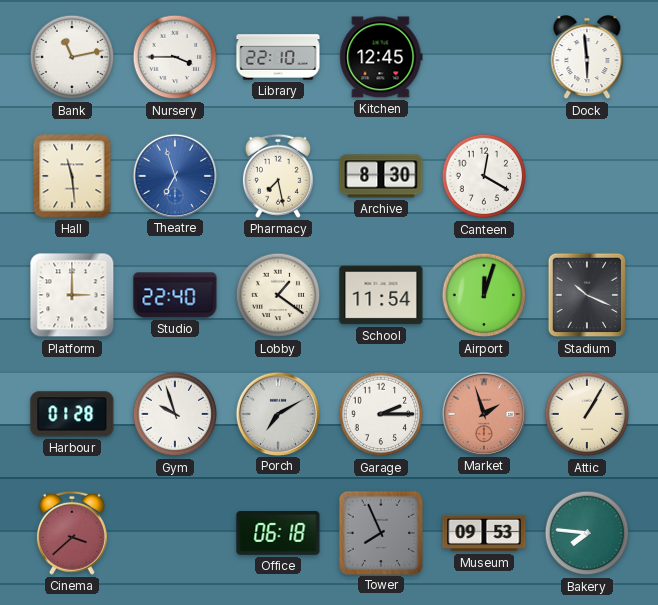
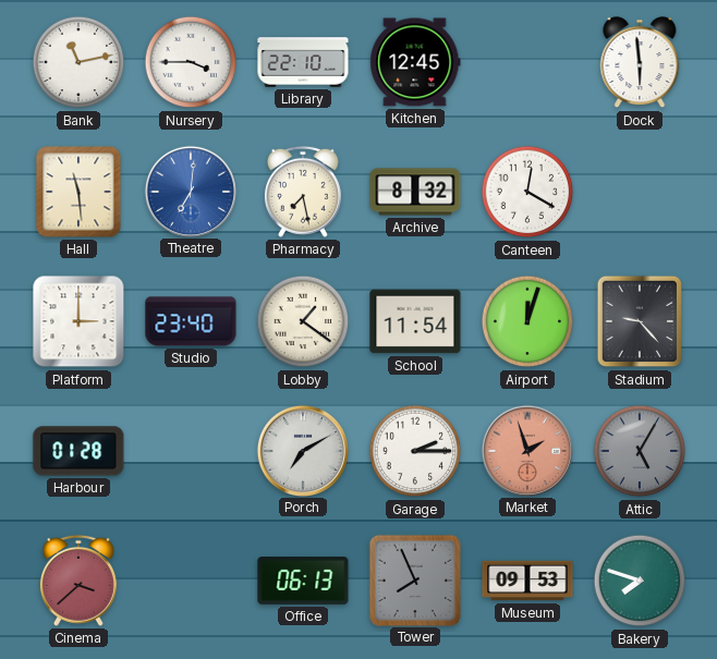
Theatre: 6:57 -> 7:01 (190, 191)
Archive: 8:30 -> 8:32 (415, 192)
Studio: 22:40 -> 23:40 (191, 321)
Stadium: 10:19 -> 9:23 (640, 321)
Gym: 9:57 -> none (175, 414)
Attic: 1:05 -> 5:05 (640, 451)
Attic dial: cream -> grey (640, 451)
Office: 06:18 -> 06:13 (303, 582)
Bakery: 7:46 -> 7:48 (640, 581)
